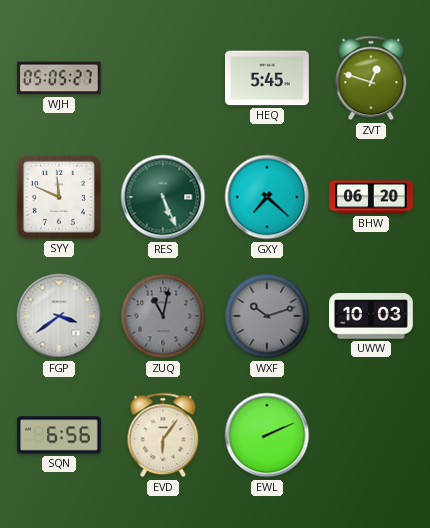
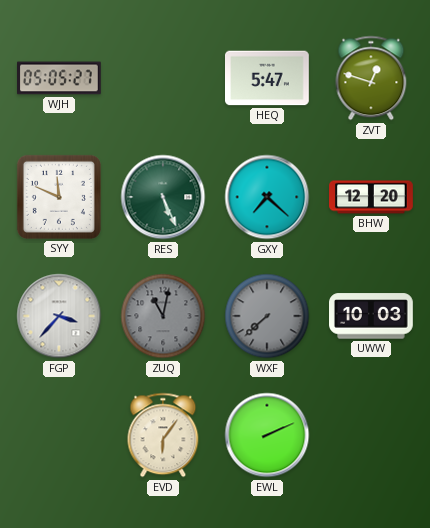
HEQ: 5:45 -> 5:47 (268, 78)
BHW: 06:20 -> 12:20 (371, 197)
FGP: 3:39 -> 3:37 (59, 316)
WXF: 10:12 -> 7:38 (267, 316)
SQN: 6:56 -> none (60, 435)
